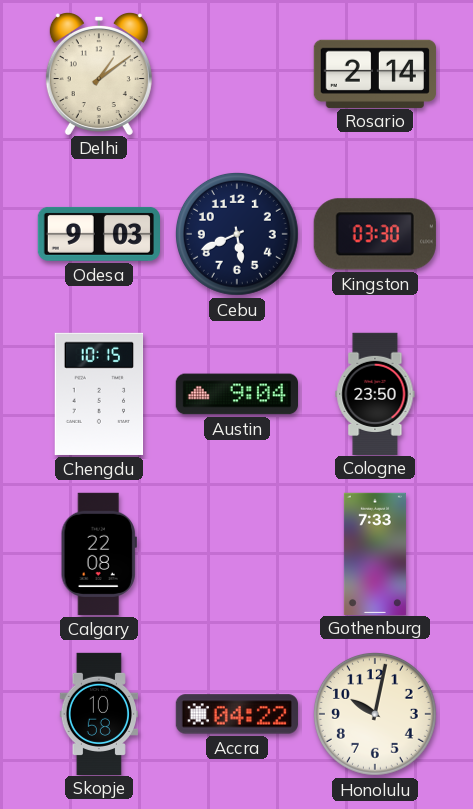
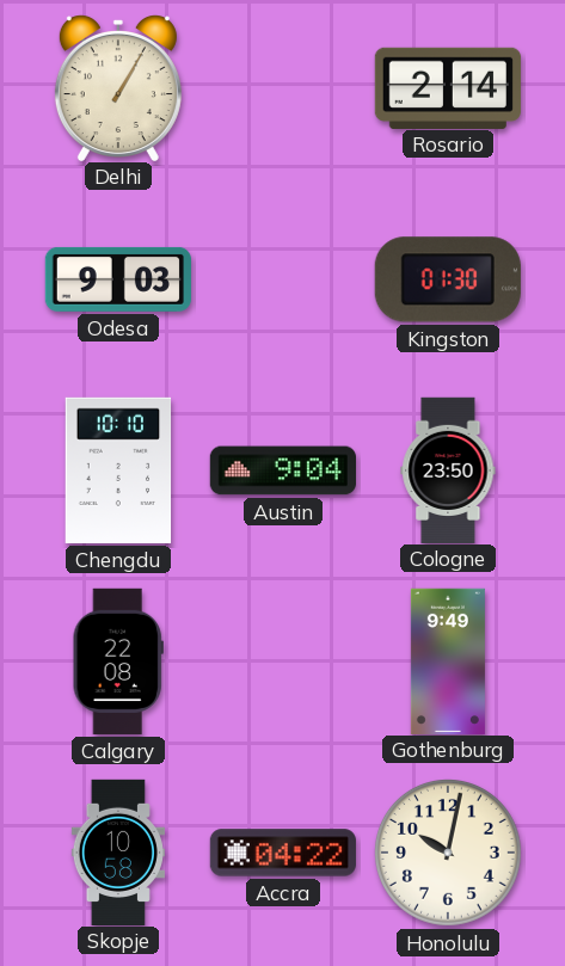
Delhi: 1:09 -> 1:05 (118, 88)
Cebu: 5:41 -> none (237, 234)
Kingston: 03:30 -> 01:30 (448, 279)
Chengdu: 10:15 -> 10:10 (118, 470)
Gothenburg: 7:33 -> 9:49 (448, 660)
